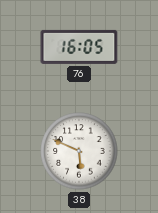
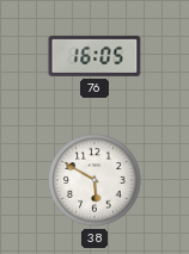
38: 5:49 -> 5:50 (94, 180)
